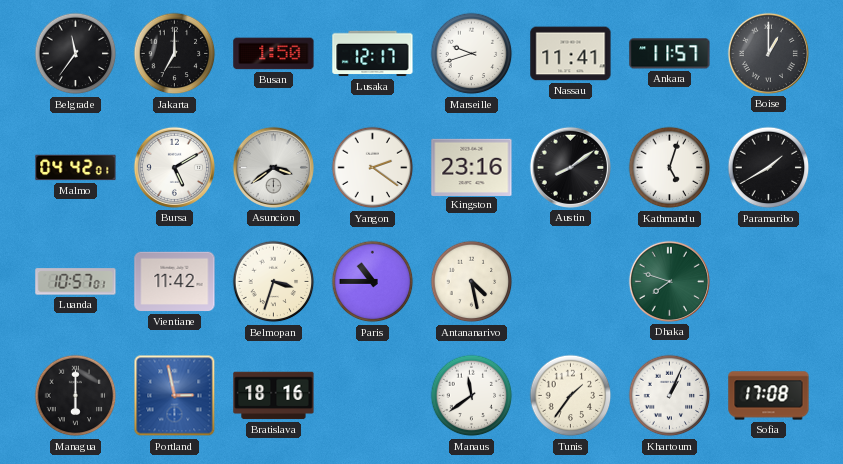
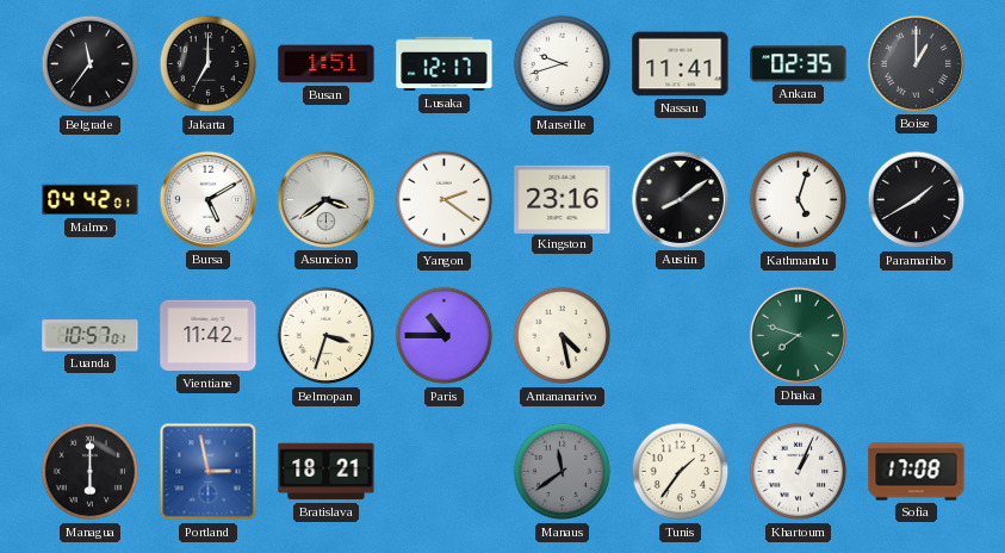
Busan: 1:50 -> 1:51 (327, 64)
Ankara: 11:57 -> 02:35 (799, 64)
Bratislava: 18:16 -> 18:21 (327, 472)
Manaus dial: white -> grey (563, 472)
